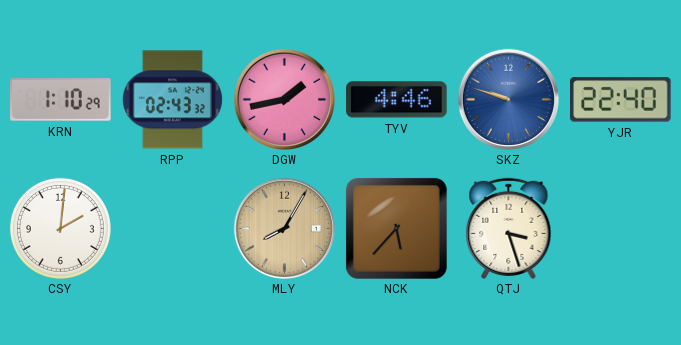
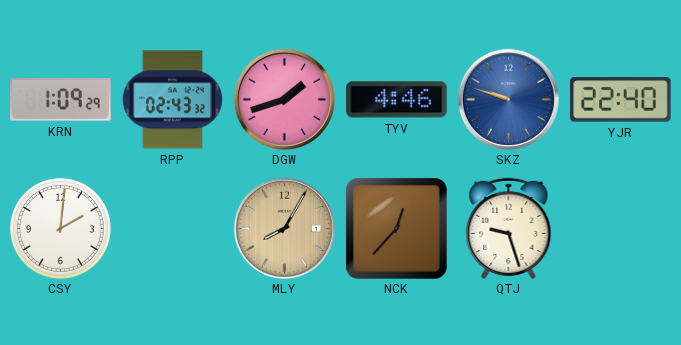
KRN: 1:10 -> 1:09 (61, 100)
DGW: 1:43 -> 1:42 (284, 99)
NCK: 5:37 -> 12:37 (396, 228)
QTJ: 3:27 -> 9:27 (509, 228)
